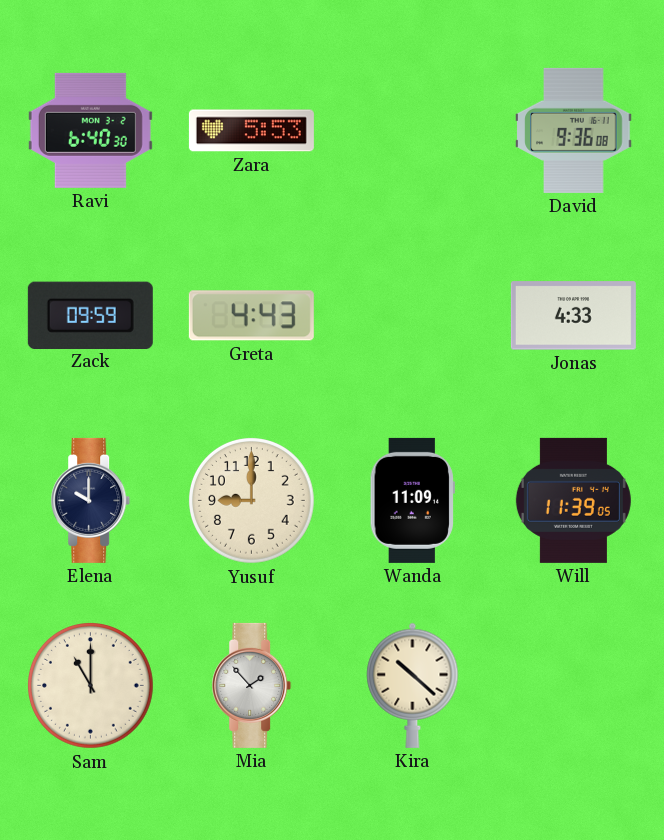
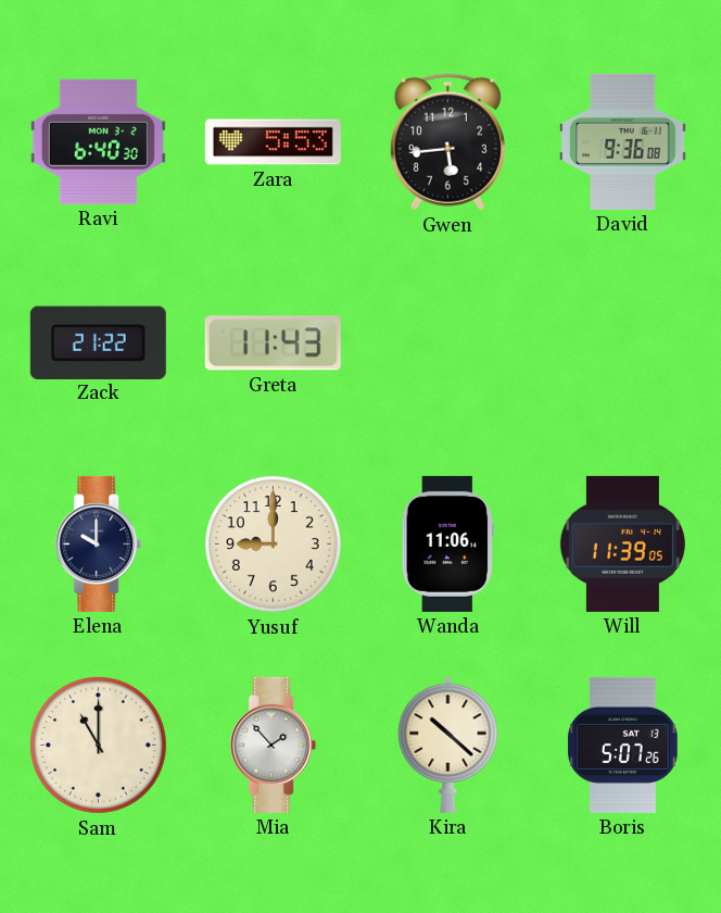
Gwen: none -> 5:44 (447, 142)
Zack: 09:59 -> 21:22 (98, 342)
Greta: 4:43 -> 11:43 (273, 343)
Jonas: 4:33 -> none (573, 316)
Wanda: 11:09 -> 11:06 (447, 543)
Boris: none -> 5:07 (623, 745)
